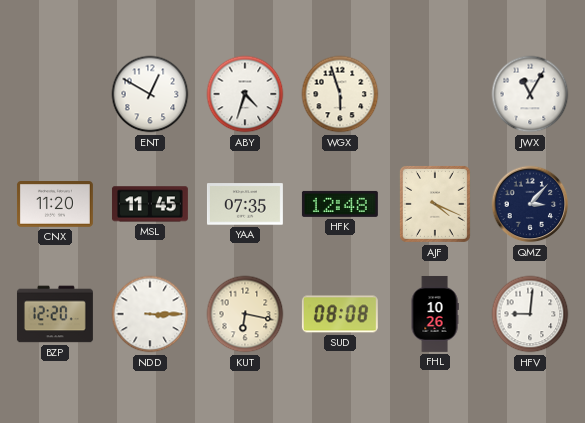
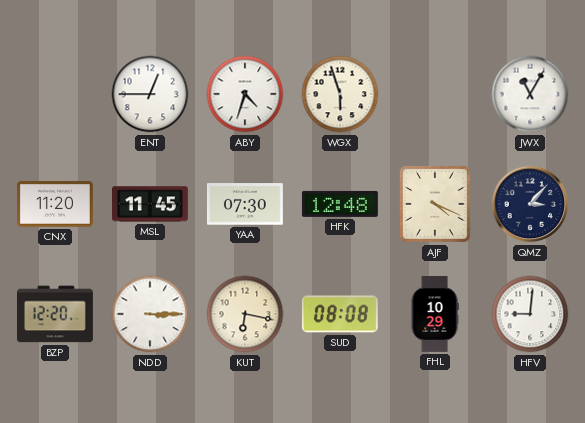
ENT: 12:50 -> 12:45 (150, 94)
YAA: 07:35 -> 07:30 (245, 204)
FHL: 10:26 -> 10:29 (435, 314)
